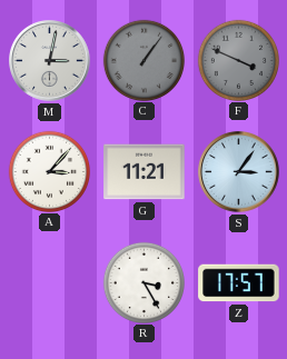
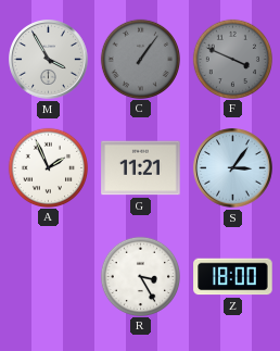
M: 3:02 -> 3:55 (49, 60)
A: 3:07 -> 1:56 (48, 167)
Z: 17:57 -> 18:00 (233, 277)
